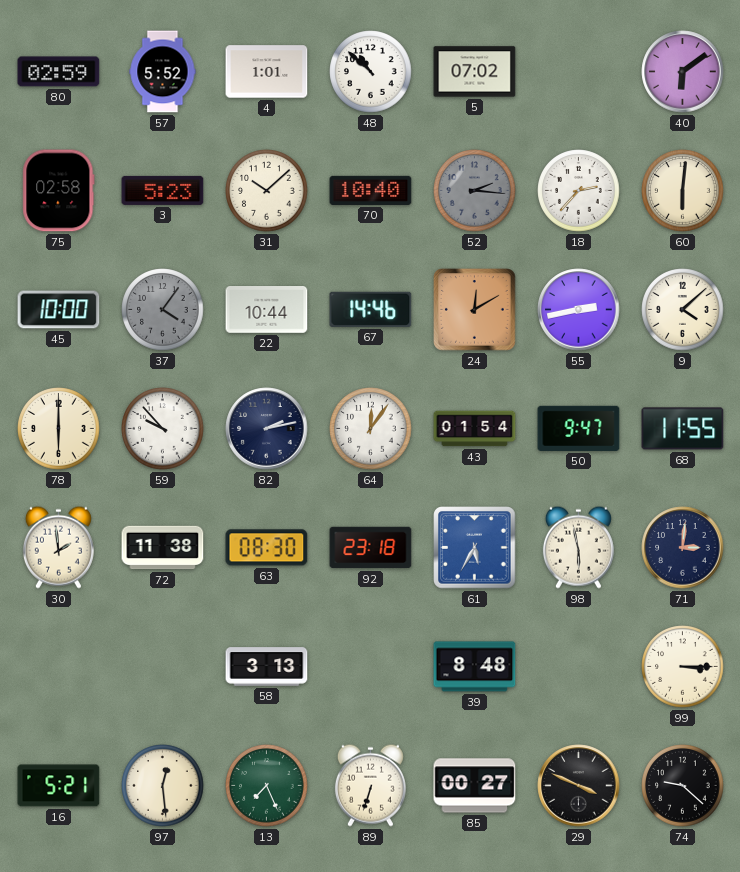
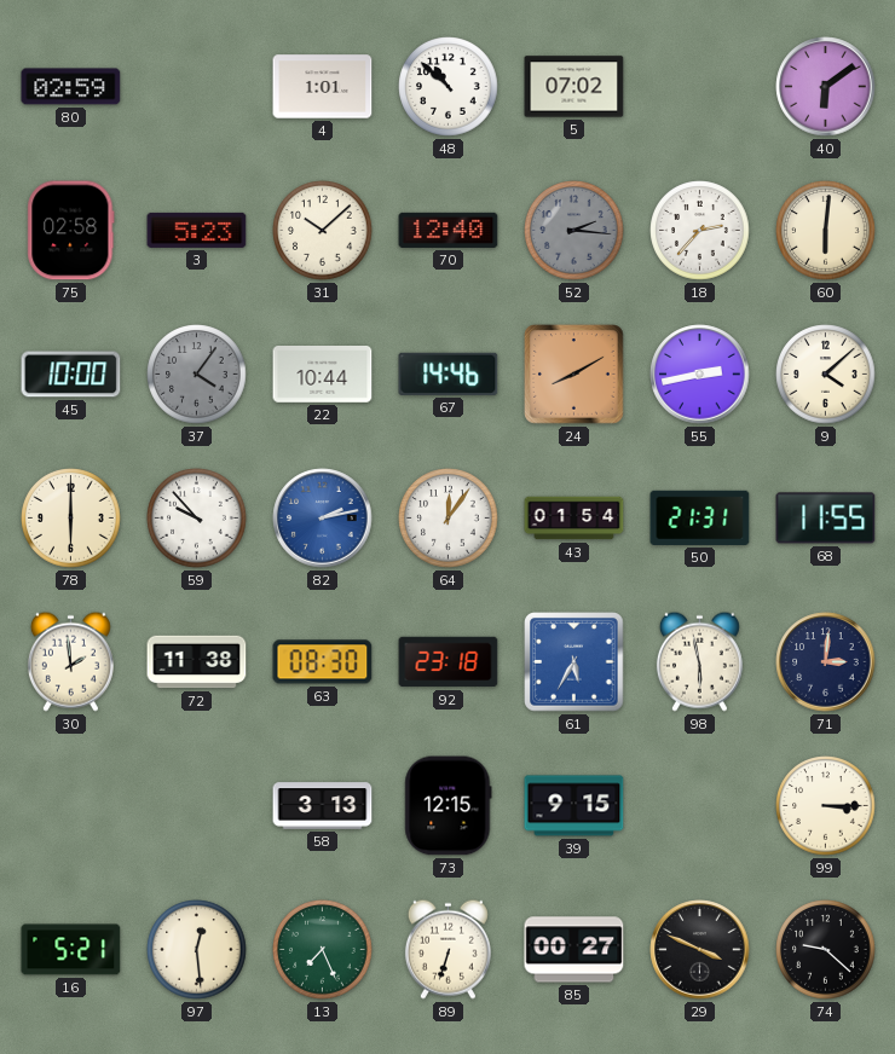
57: 5:52 -> none (163, 72)
70: 10:40 -> 12:40 (449, 230)
24: 12:10 -> 8:10 (574, 375)
82 dial: navy -> blue (323, 519)
50: 9:47 -> 21:31 (700, 517)
73: none -> 12:15 (449, 806)
39: 8:48 -> 9:15 (574, 806)
